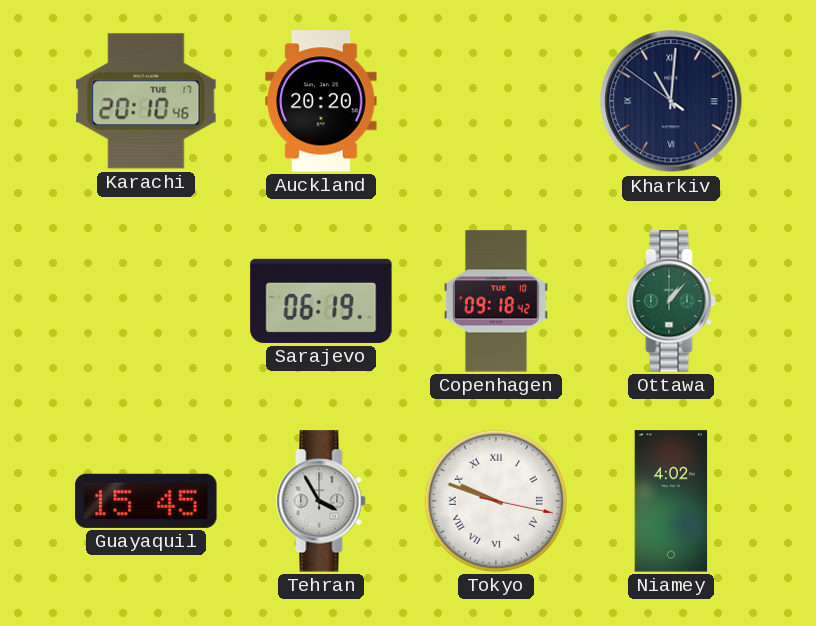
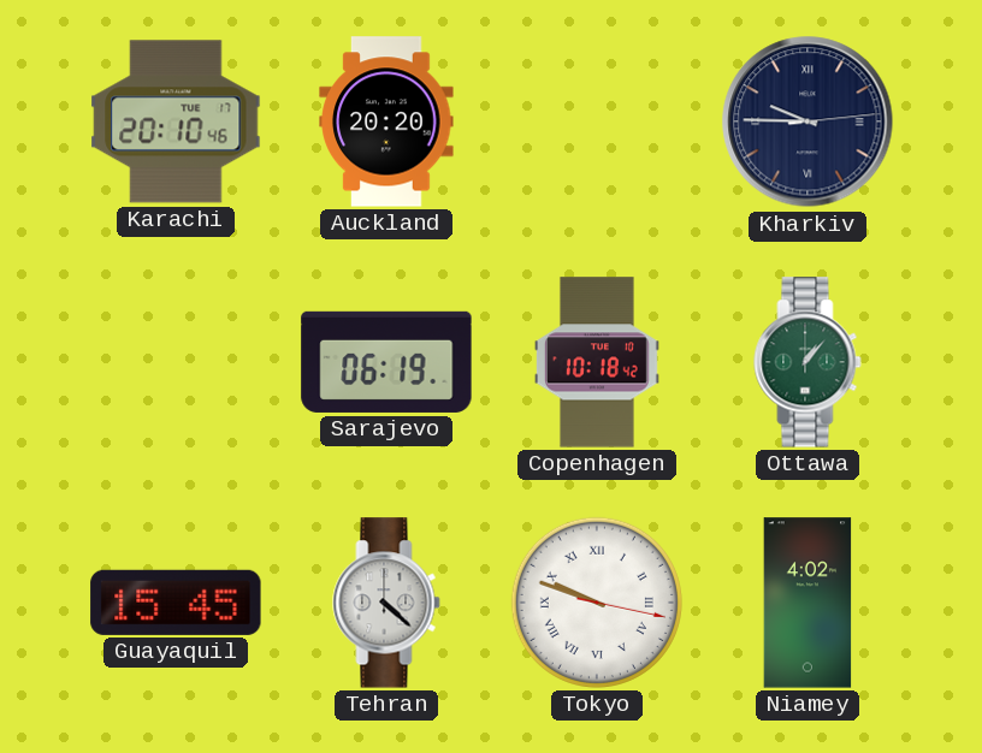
Kharkiv: 11:00 -> 9:45 (808, 121)
Copenhagen: 09:18 -> 10:18 (597, 362)
Tehran: 3:55 -> 4:22 (386, 603)
